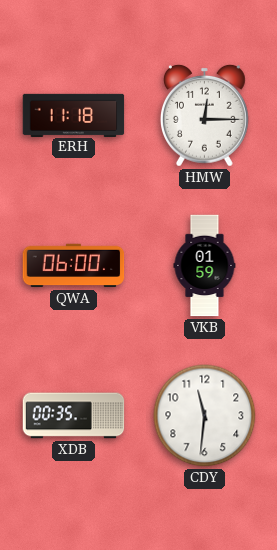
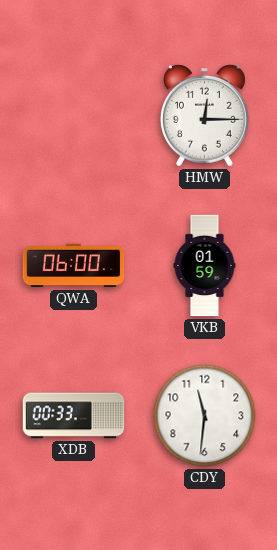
ERH: 11:18 -> none (74, 115)
XDB: 00:35 -> 00:33 (74, 416)
